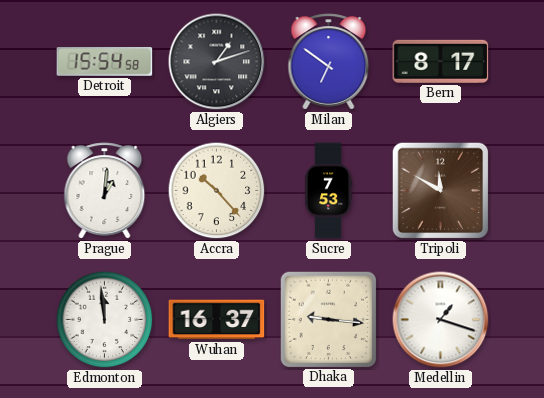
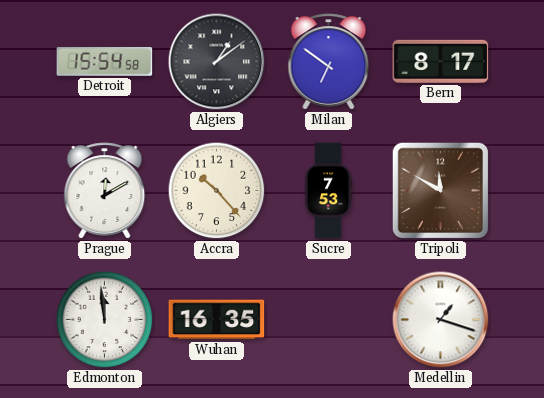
Algiers: 1:12 -> 1:09 (217, 62)
Prague: 1:01 -> 12:10 (105, 191)
Wuhan: 16:37 -> 16:35 (217, 320)
Dhaka: 9:16 -> none (328, 319)
